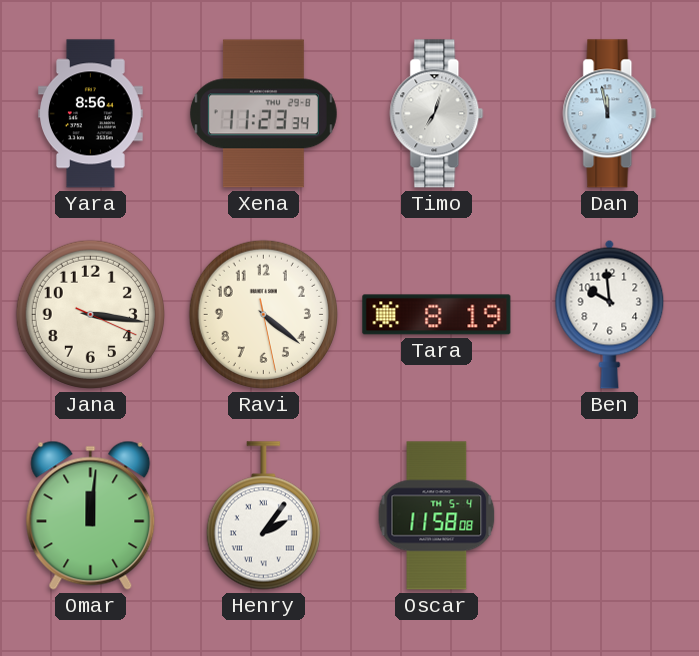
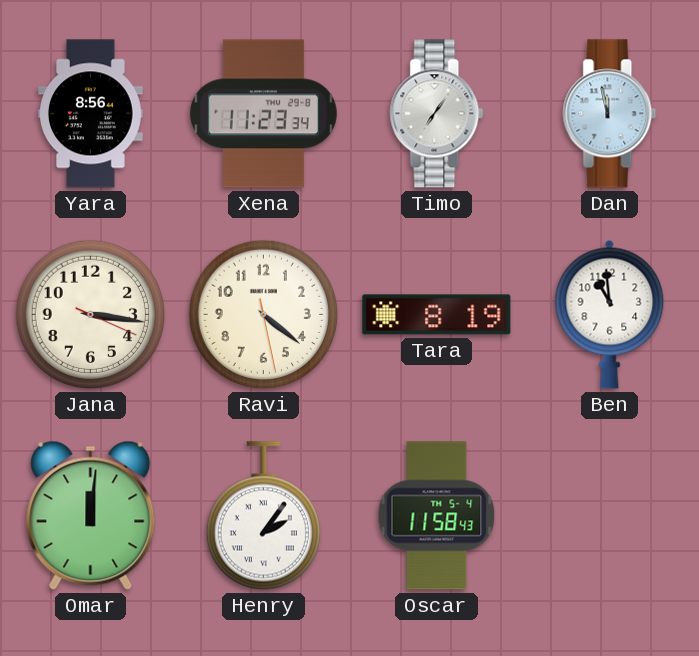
Timo: 7:03 -> 7:06 (437, 114)
Ben: 9:59 -> 10:59 (610, 314)
Oscar: 11:58:08 -> 11:58:43 (437, 516)
